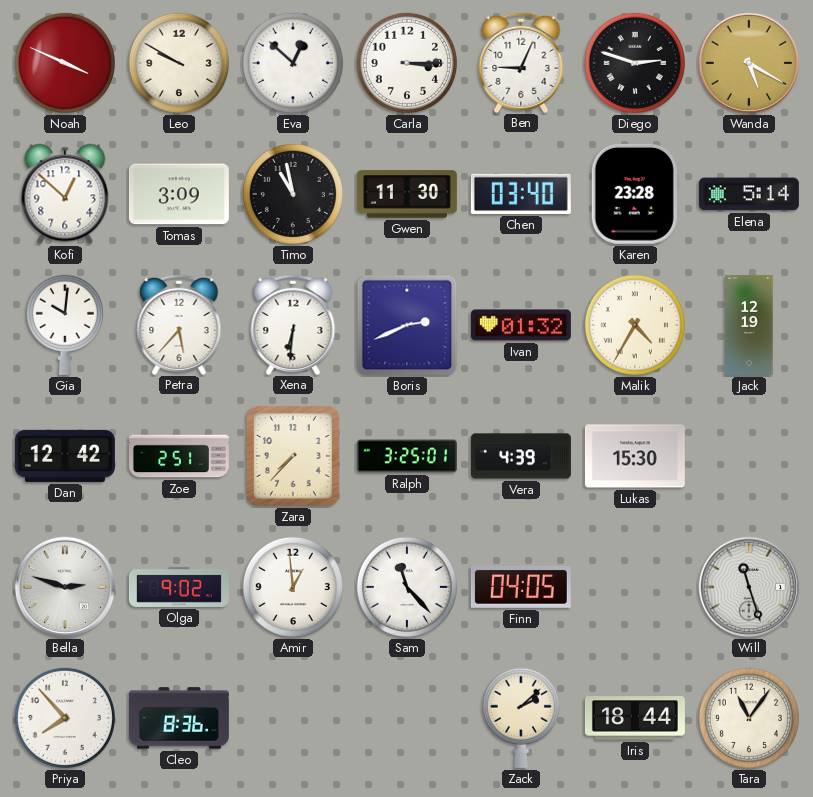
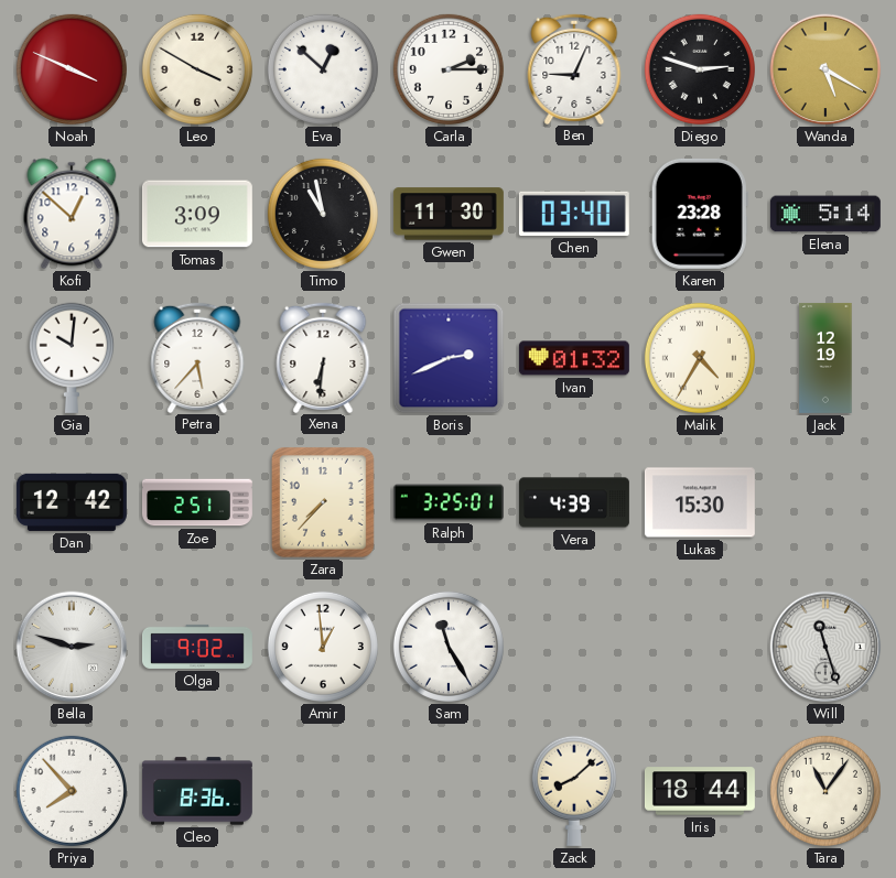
Leo: 9:50 -> 3:50 (197, 69)
Carla: 3:15 -> 2:15 (449, 69)
Sam: 11:23 -> 11:25 (449, 647)
Finn: 04:05 -> none (521, 587)
Zack: 2:08 -> 8:08 (574, 791)
